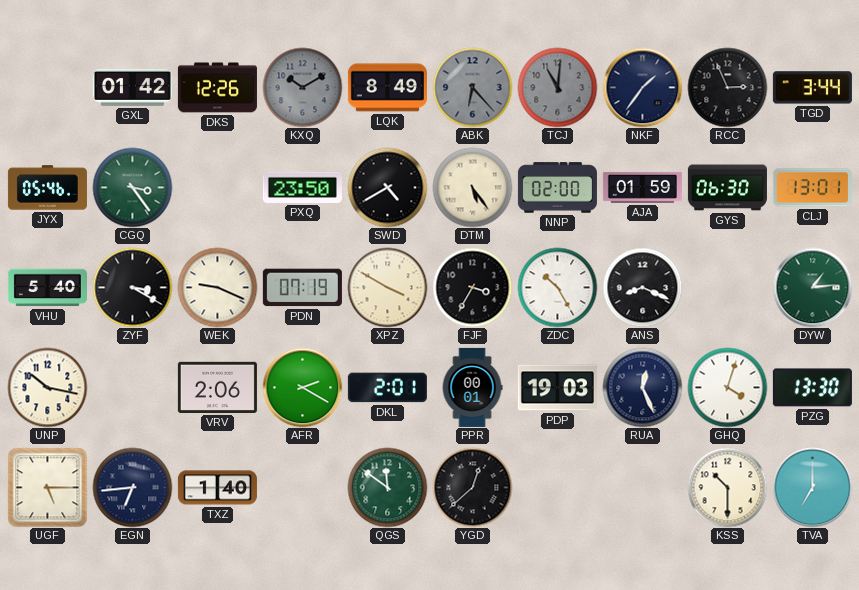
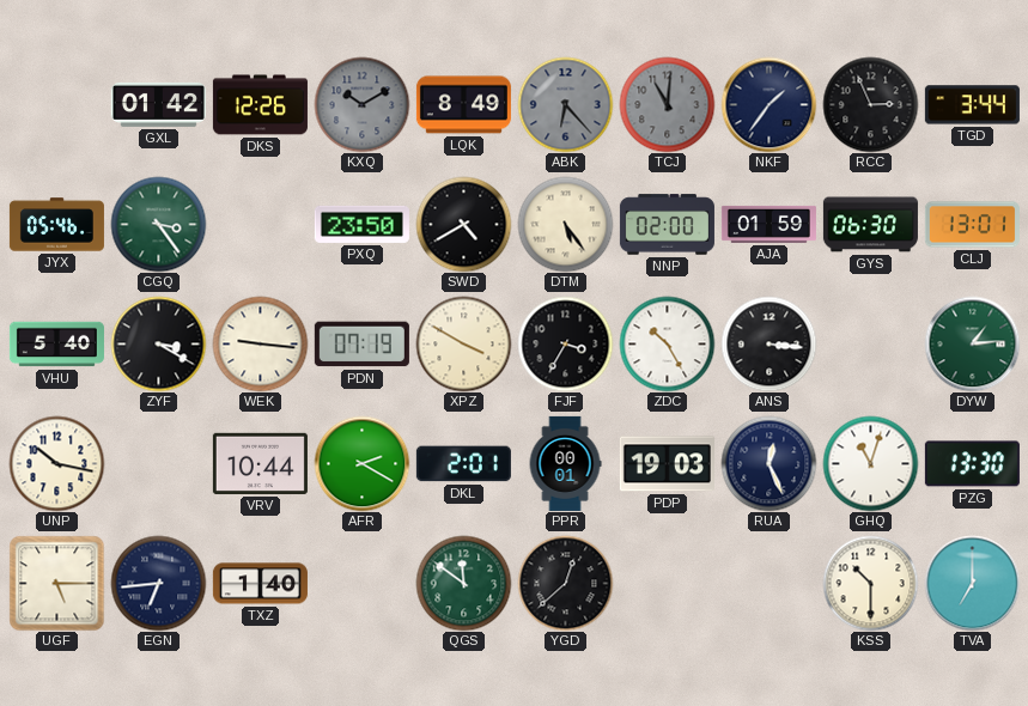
WEK: 9:19 -> 9:16 (260, 343)
ANS: 8:19 -> 3:16 (768, 343)
VRV: 2:06 -> 10:44 (260, 463)
GHQ: 4:03 -> 11:03 (870, 463)
